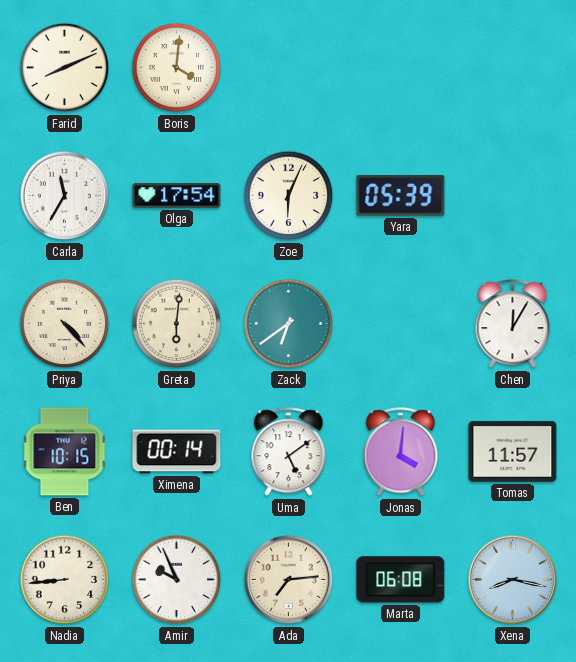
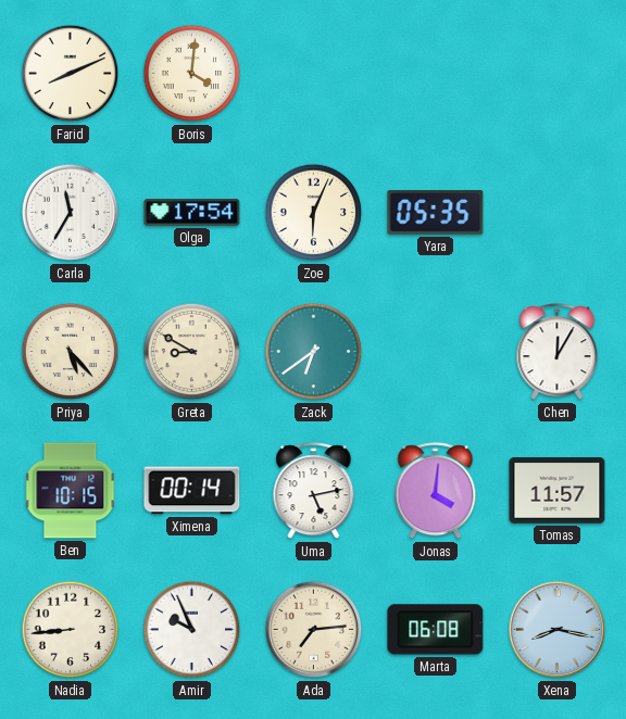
Yara: 05:39 -> 05:35 (436, 213)
Priya: 4:23 -> 5:23 (71, 352)
Greta: 6:01 -> 8:50 (192, 352)
Uma: 5:09 -> 5:13 (314, 491)
